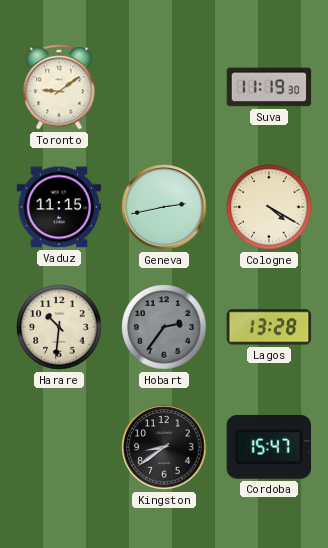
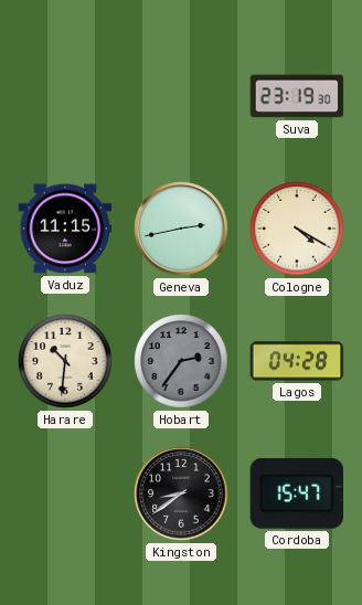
Toronto: 9:09 -> none (59, 87)
Suva: 11:19 -> 23:19 (297, 96)
Lagos: 13:28 -> 04:28 (297, 361)
